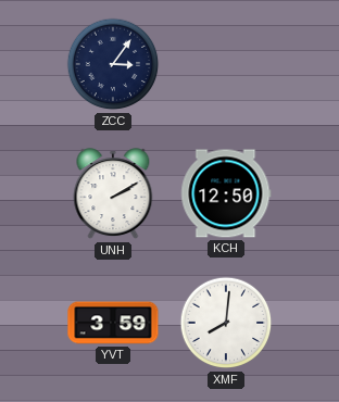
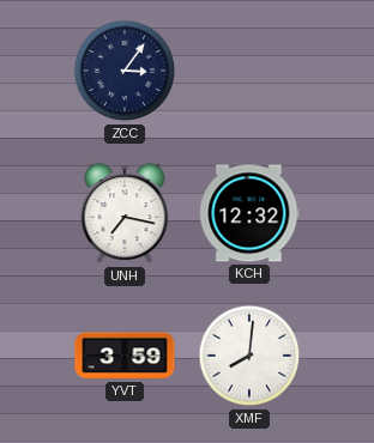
UNH: 2:10 -> 7:17 (125, 214)
KCH: 12:50 -> 12:32 (249, 213)
